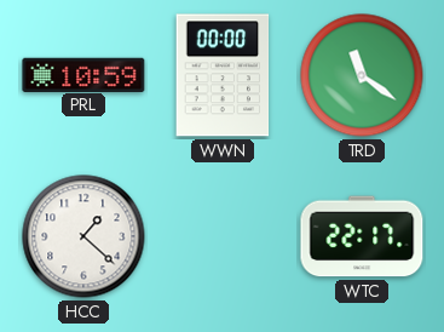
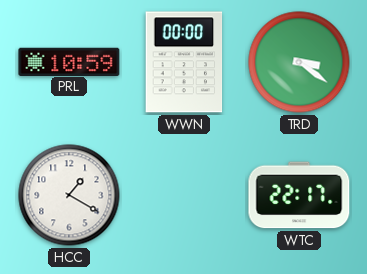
TRD: 11:21 -> 3:21 (299, 62)
HCC: 1:22 -> 1:20 (69, 195)
